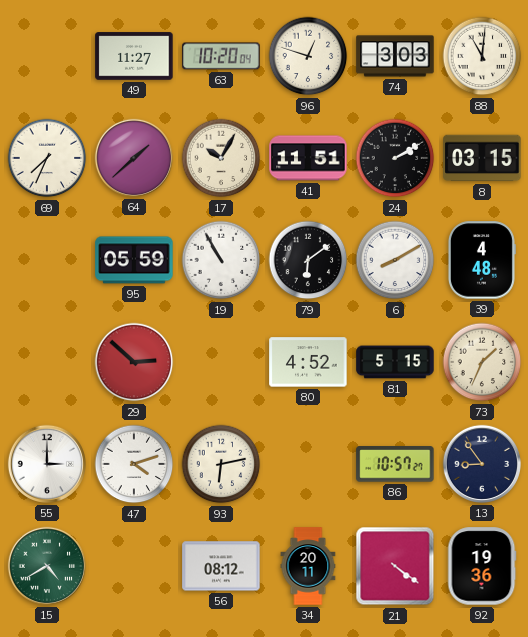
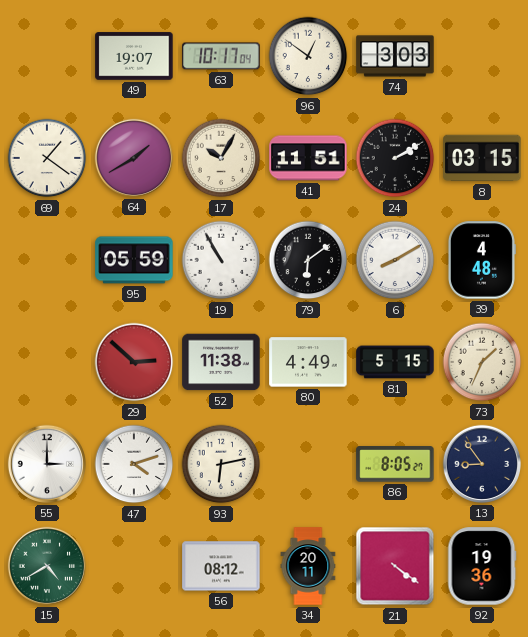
49: 11:27 -> 19:07 (134, 56)
63: 10:20 -> 10:17 (221, 56)
96: 12:48 -> 12:51 (308, 56)
88: 11:01 -> none (482, 56)
69: 7:34 -> 1:21 (47, 158)
64: 1:38 -> 1:40 (134, 158)
52: none -> 11:38 (221, 362)
80: 4:52 -> 4:49 (308, 362)
86: 10:57 -> 8:05 (395, 464)
